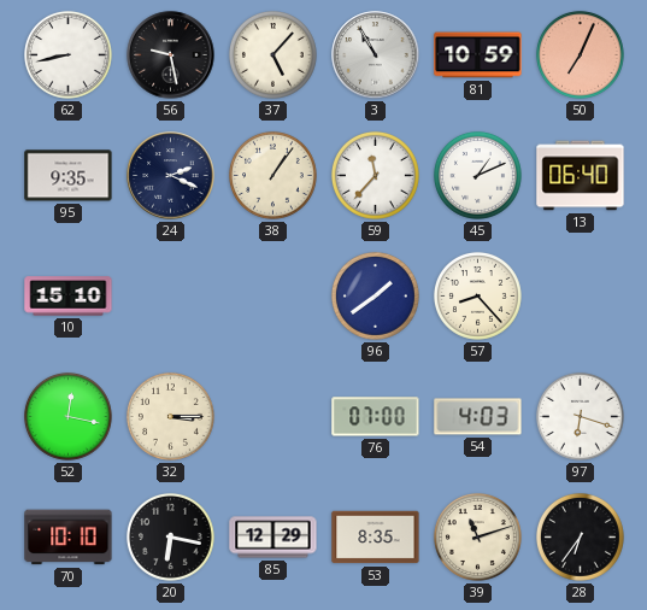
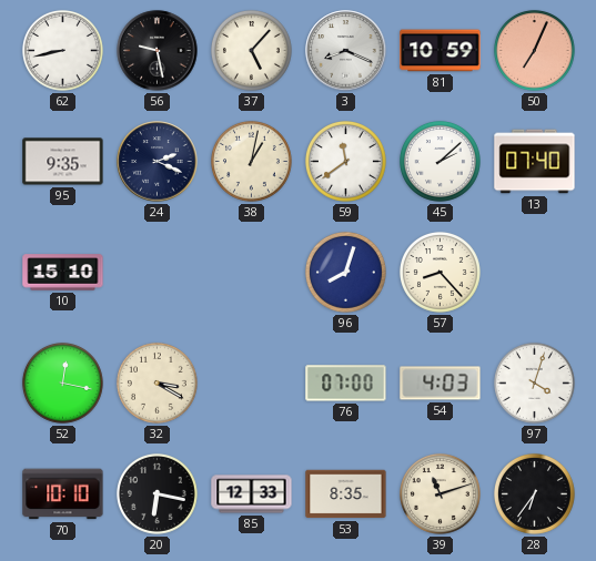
3: 10:55 -> 8:19 (346, 51)
38: 1:06 -> 1:02 (251, 161)
59: 11:37 -> 11:39 (345, 161)
45: 1:11 -> 2:08 (440, 161)
13: 06:40 -> 07:40 (535, 162)
96: 1:39 -> 8:03 (345, 272)
32: 3:15 -> 3:20 (156, 382)
97: 6:18 -> 4:03 (534, 382)
85: 12:29 -> 12:33 (252, 494)
